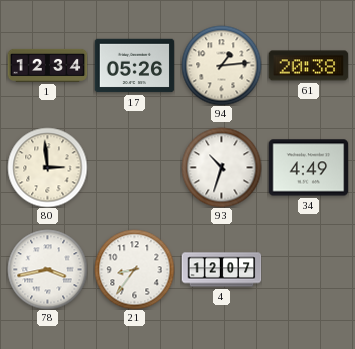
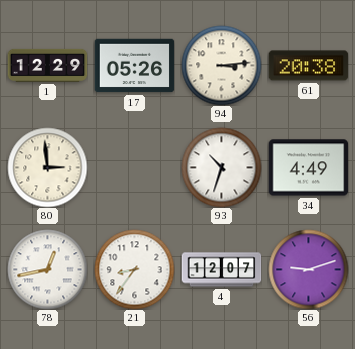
1: 12:34 -> 12:29 (47, 65)
94: 1:14 -> 3:14 (221, 65)
78: 3:43 -> 12:43 (47, 269)
56: none -> 9:12 (308, 269)
